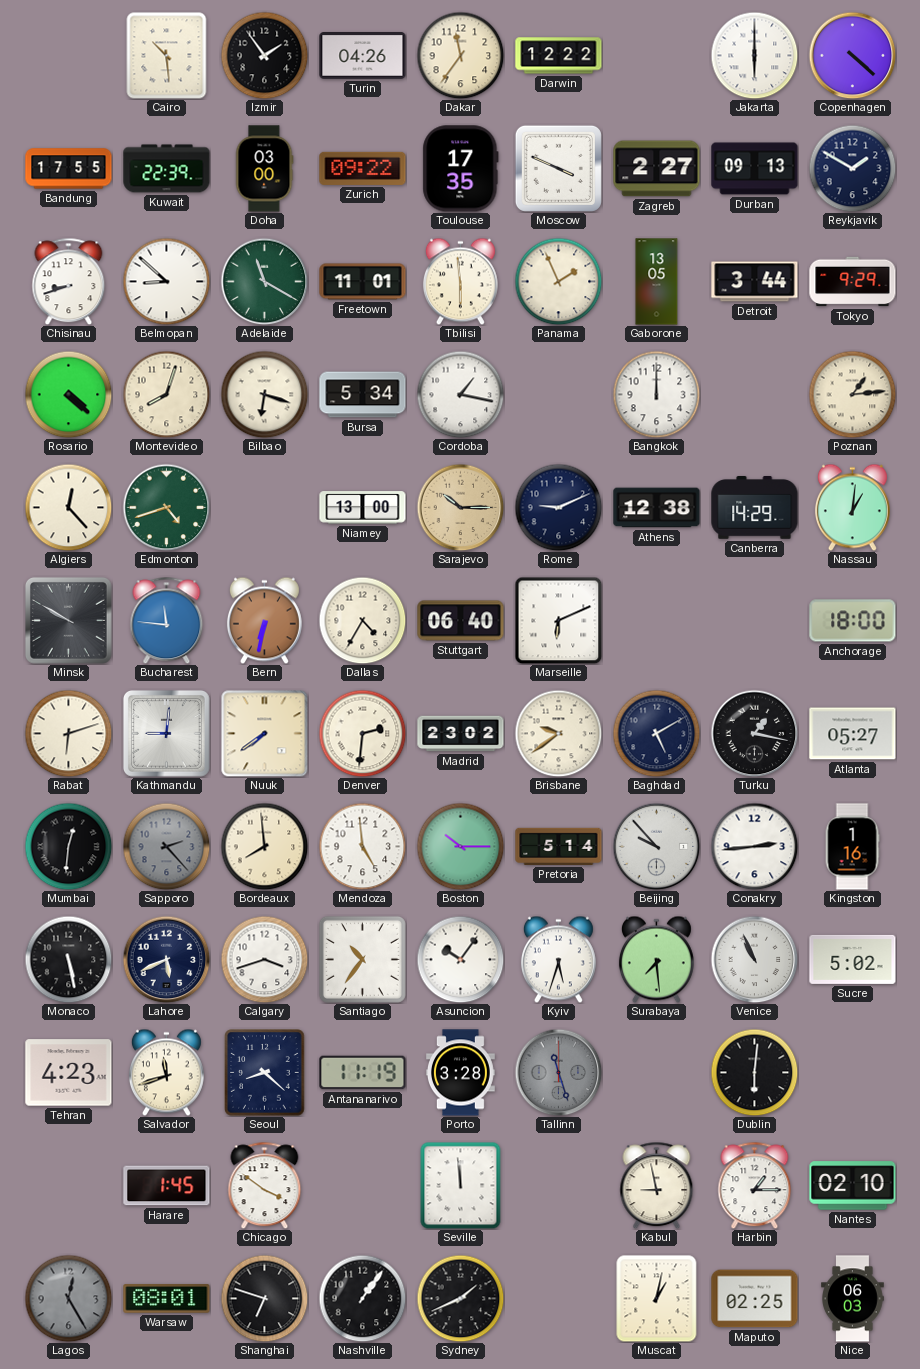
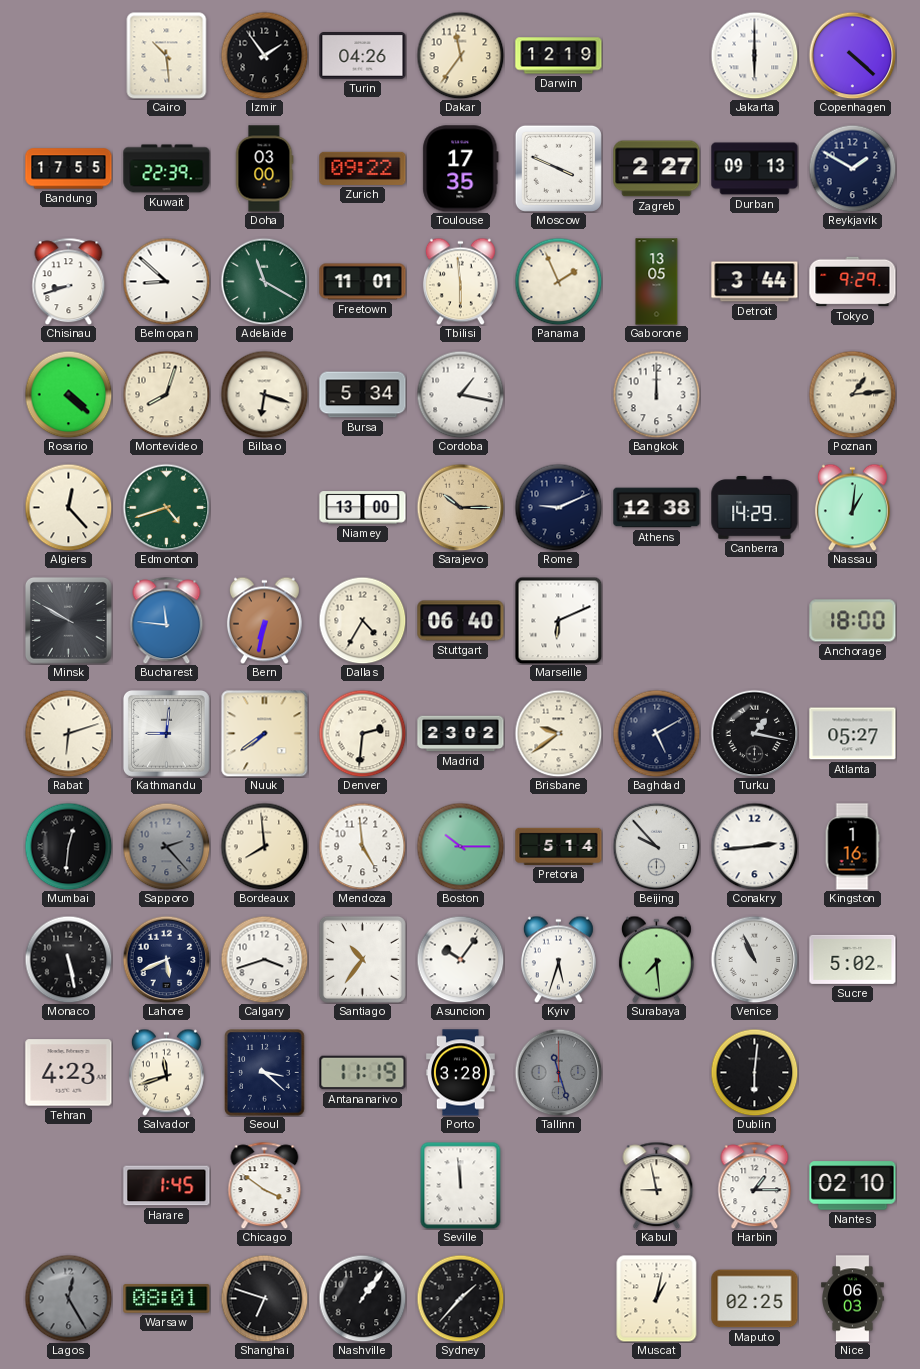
Darwin: 12:22 -> 12:19 (559, 56)
Seoul: 8:22 -> 3:22 (265, 1073)
Sydney: 1:41 -> 1:37 (460, 1298)
